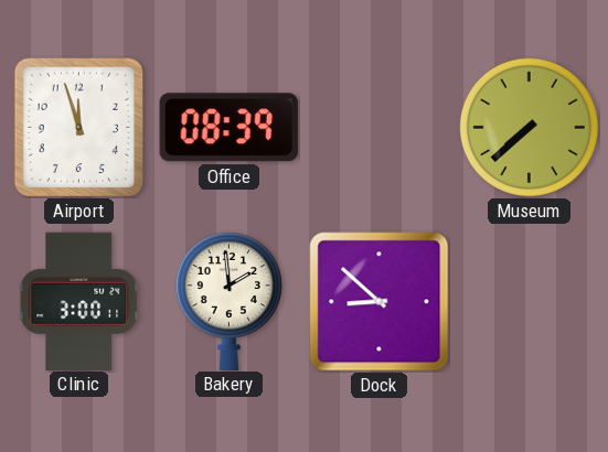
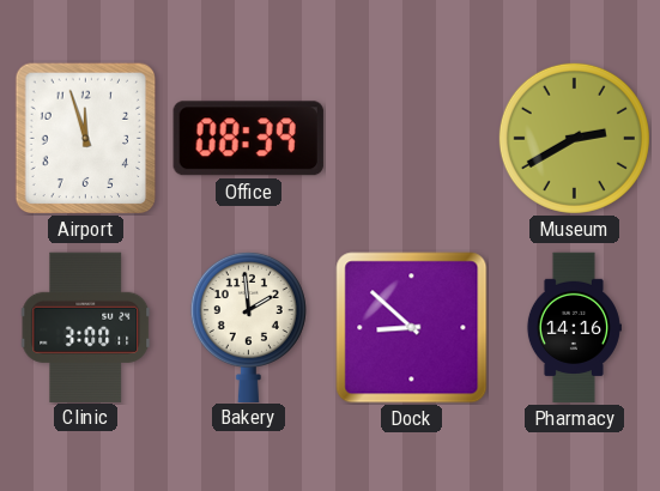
Museum: 7:38 -> 2:40 (574, 138)
Pharmacy: none -> 14:16 (574, 328)
